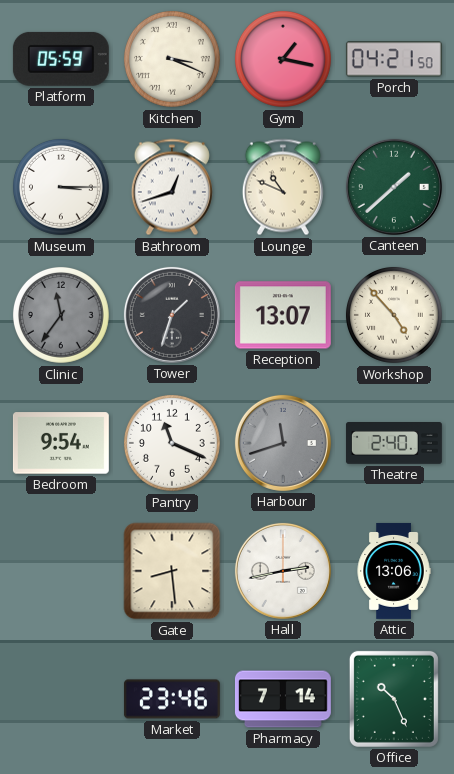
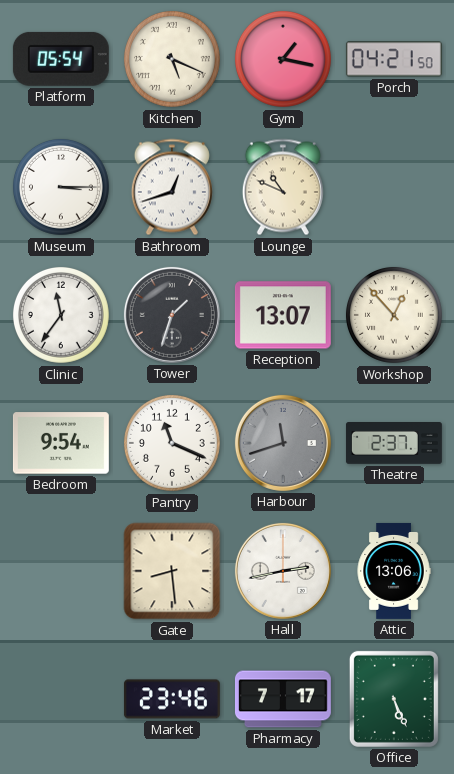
Platform: 05:59 -> 05:54 (61, 59)
Kitchen: 3:19 -> 5:19 (172, 59)
Canteen: 1:38 -> none (394, 187)
Clinic dial: grey -> white (61, 315)
Workshop: 4:53 -> 12:53 (394, 315)
Theatre: 2:40 -> 2:37 (394, 443)
Pharmacy: 7:14 -> 7:17 (283, 699)
Office: 10:26 -> 5:26 (394, 699)
